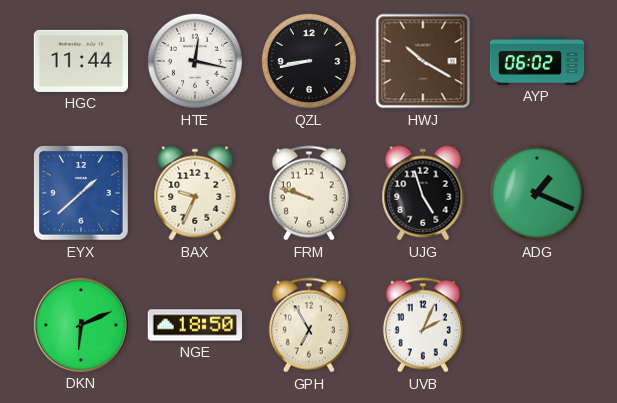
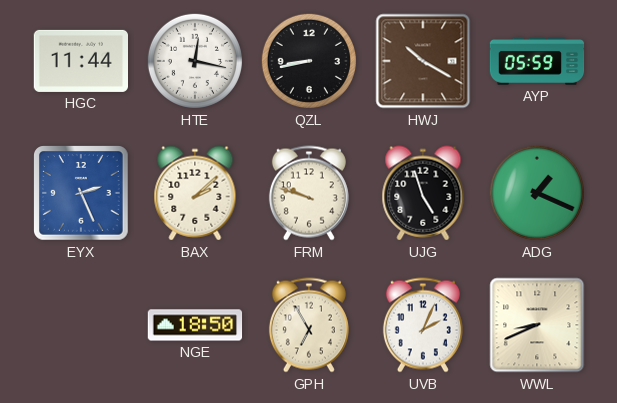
AYP: 06:02 -> 05:59 (537, 61)
EYX: 1:38 -> 2:26 (82, 194)
BAX: 9:34 -> 2:08 (195, 193)
DKN: 6:11 -> none (80, 324)
WWL: none -> 8:41 (537, 325)
